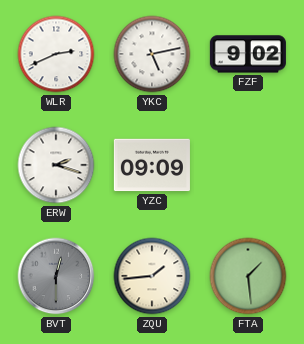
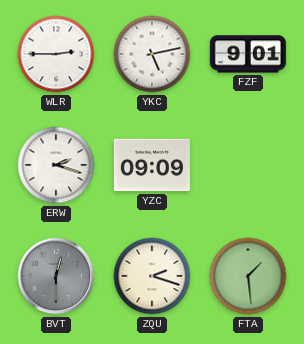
WLR: 2:41 -> 2:45 (56, 54)
FZF: 9:02 -> 9:01 (248, 54)
ZQU: 1:44 -> 2:18 (152, 276)
